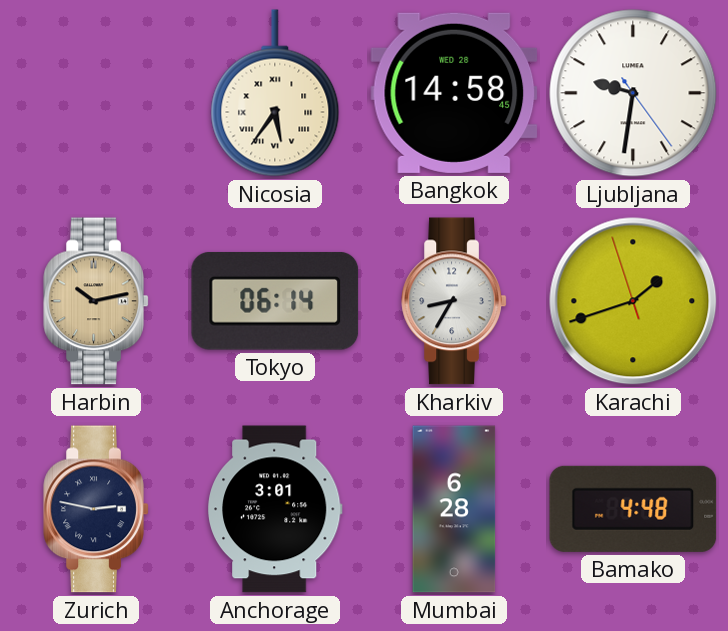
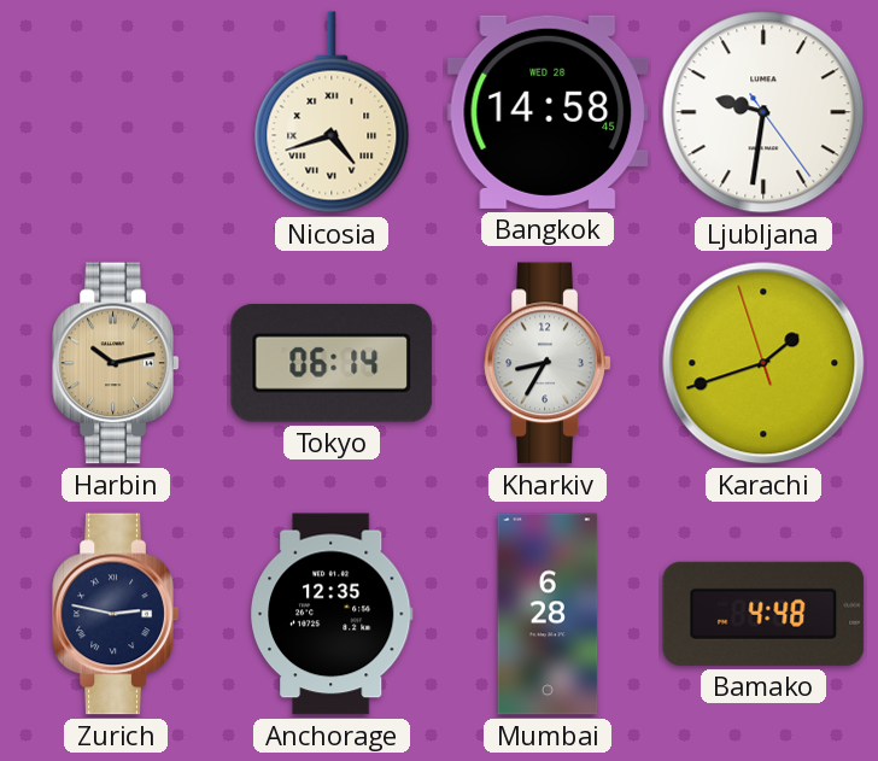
Nicosia: 5:36 -> 4:42 (332, 112)
Anchorage: 3:01 -> 12:35 (333, 614)
